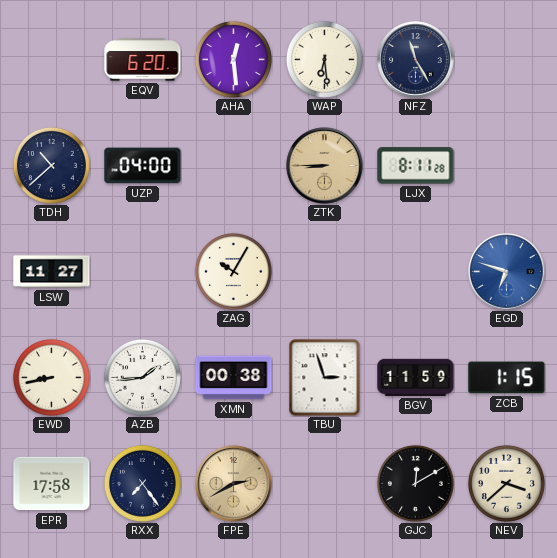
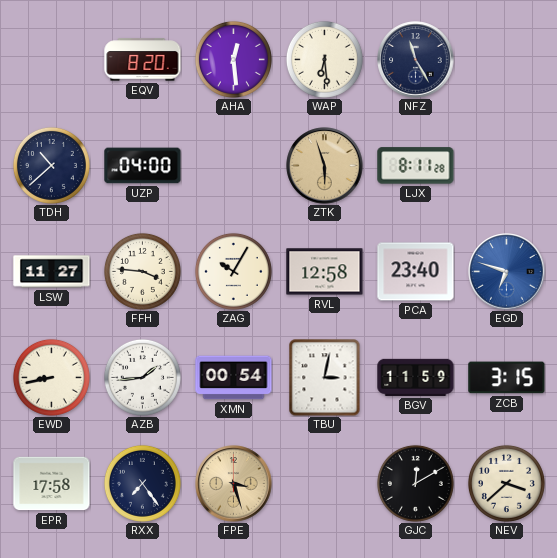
EQV: 6:20 -> 8:20 (143, 60)
ZTK: 8:45 -> 5:57 (325, 166)
FFH: none -> 3:46 (142, 271)
RVL: none -> 12:58 (325, 272)
PCA: none -> 23:40 (416, 272)
XMN: 00:38 -> 00:54 (234, 378)
TBU: 2:57 -> 3:02 (325, 377)
ZCB: 1:15 -> 3:15 (507, 378)
FPE: 2:40 -> 3:27 (234, 484)
